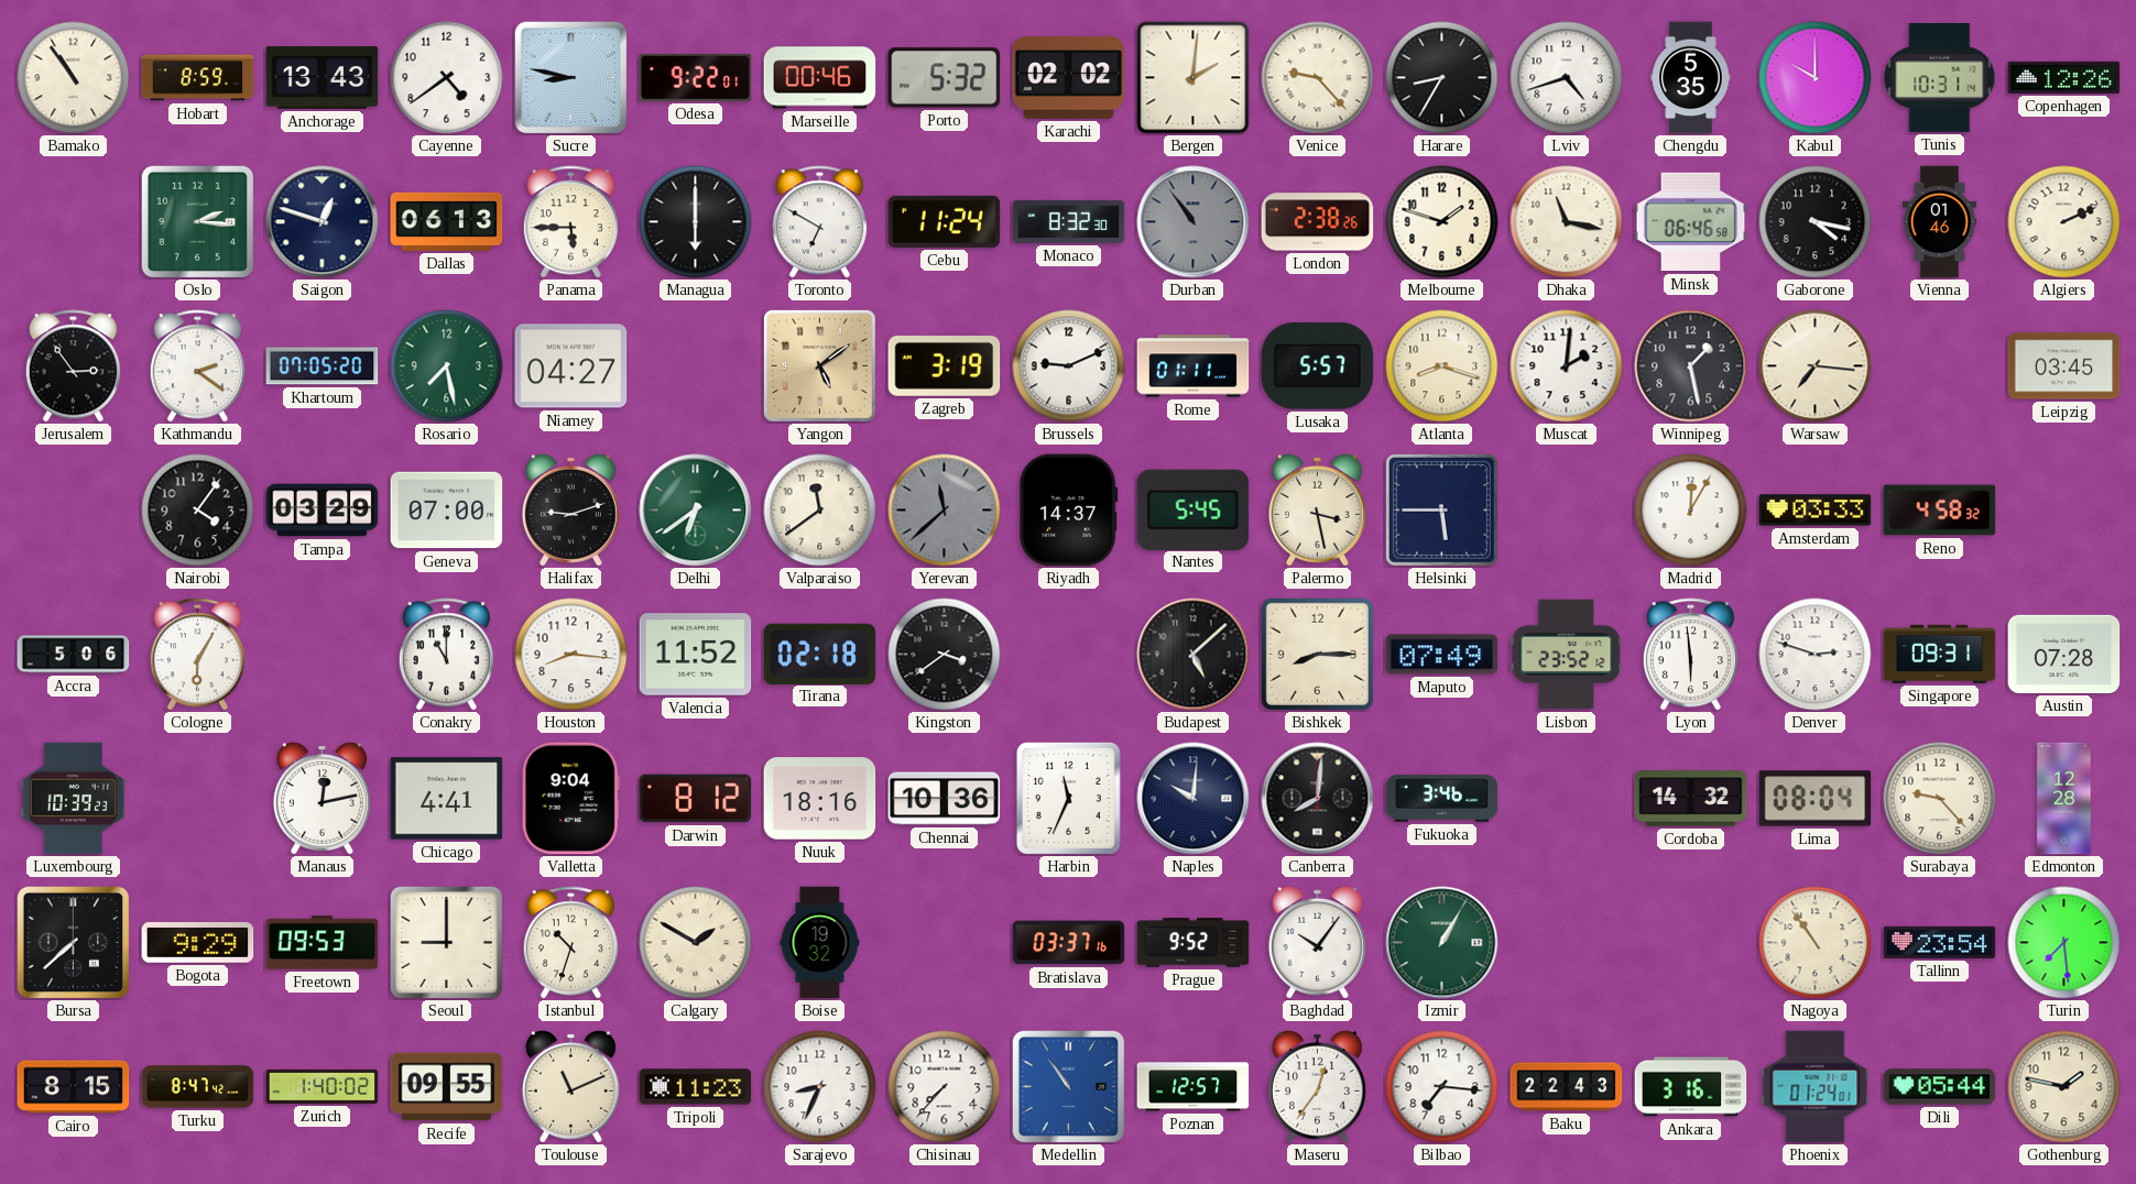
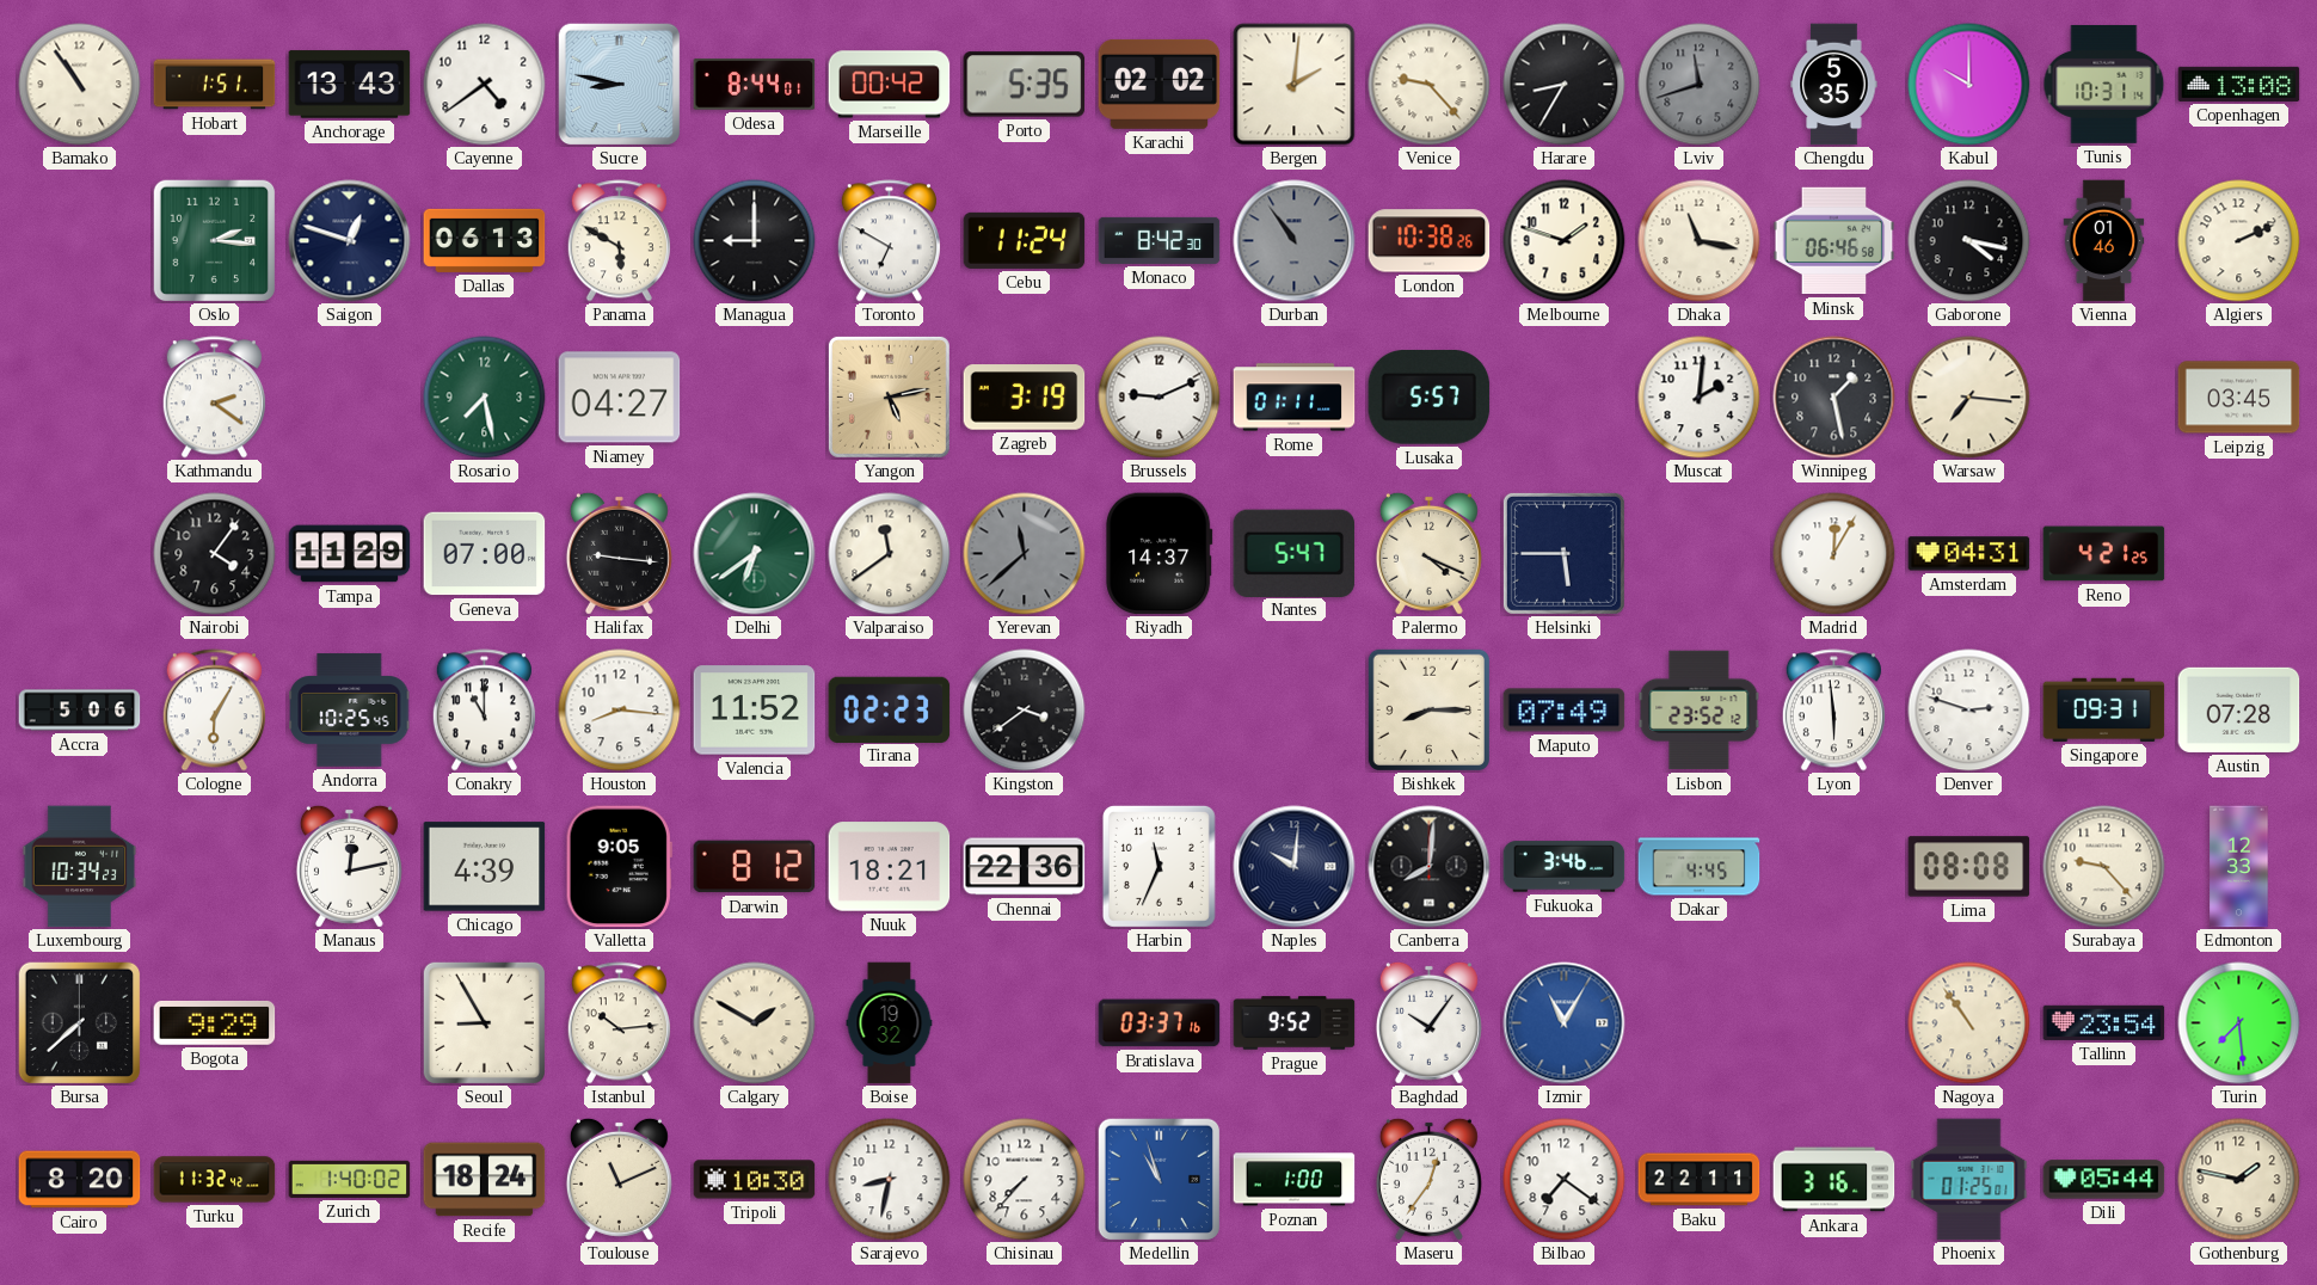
Hobart: 8:59 -> 1:51 (215, 85)
Odesa: 9:22 -> 8:44 (755, 85)
Marseille: 00:46 -> 00:42 (890, 85)
Porto: 5:32 -> 5:35 (1025, 85)
Lviv: 4:42 -> 11:42 (1700, 85)
Lviv dial: white -> grey (1700, 85)
Copenhagen: 12:26 -> 13:08 (2239, 84)
Panama: 5:45 -> 5:50 (619, 241)
Managua: 6:00 -> 9:00 (755, 241)
Monaco: 8:32 -> 8:42 (1160, 240)
London: 2:38 -> 10:38 (1430, 241)
Jerusalem: 2:54 -> none (73, 366)
Khartoum: 07:05 -> none (323, 366)
Yangon: 5:09 -> 5:13 (889, 396)
Atlanta: 8:18 -> none (1442, 366)
Tampa: 03:29 -> 11:29 (350, 554)
Halifax: 9:12 -> 9:16 (619, 553)
Nantes: 5:45 -> 5:47 (1295, 553)
Palermo: 3:28 -> 4:19 (1428, 553)
Amsterdam: 03:33 -> 04:31 (1969, 554)
Reno: 4:58 -> 4:21 (2104, 554)
Andorra: none -> 10:25 (350, 711)
Tirana: 02:18 -> 02:23 (890, 709)
Budapest: 5:08 -> none (1194, 655)
Luxembourg: 10:39 -> 10:34 (80, 867)
Chicago: 4:41 -> 4:39 (485, 867)
Valletta: 9:04 -> 9:05 (619, 867)
Nuuk: 18:16 -> 18:21 (890, 867)
Chennai: 10:36 -> 22:36 (1025, 867)
Dakar: none -> 4:45 (1700, 867)
Cordoba: 14:32 -> none (1691, 799)
Lima: 08:04 -> 08:08 (1969, 867)
Edmonton: 12:28 -> 12:33 (2239, 867)
Freetown: 09:53 -> none (323, 943)
Seoul: 9:00 -> 8:55 (484, 1022)
Istanbul: 10:33 -> 10:14 (619, 1023)
Izmir: 1:05 -> 11:05 (1565, 1023)
Izmir dial: green -> blue (1565, 1023)
Cairo: 8:15 -> 8:20 (80, 1180)
Turku: 8:47 -> 11:32 (215, 1180)
Recife: 09:55 -> 18:24 (485, 1180)
Tripoli: 11:23 -> 10:30 (755, 1180)
Sarajevo: 8:34 -> 8:32 (890, 1180)
Medellin: 10:54 -> 10:57 (1158, 1179)
Poznan: 12:57 -> 1:00 (1295, 1180)
Bilbao: 7:16 -> 7:21 (1565, 1180)
Baku: 22:43 -> 22:11 (1700, 1180)
Phoenix: 01:24 -> 01:25 (1969, 1180)
